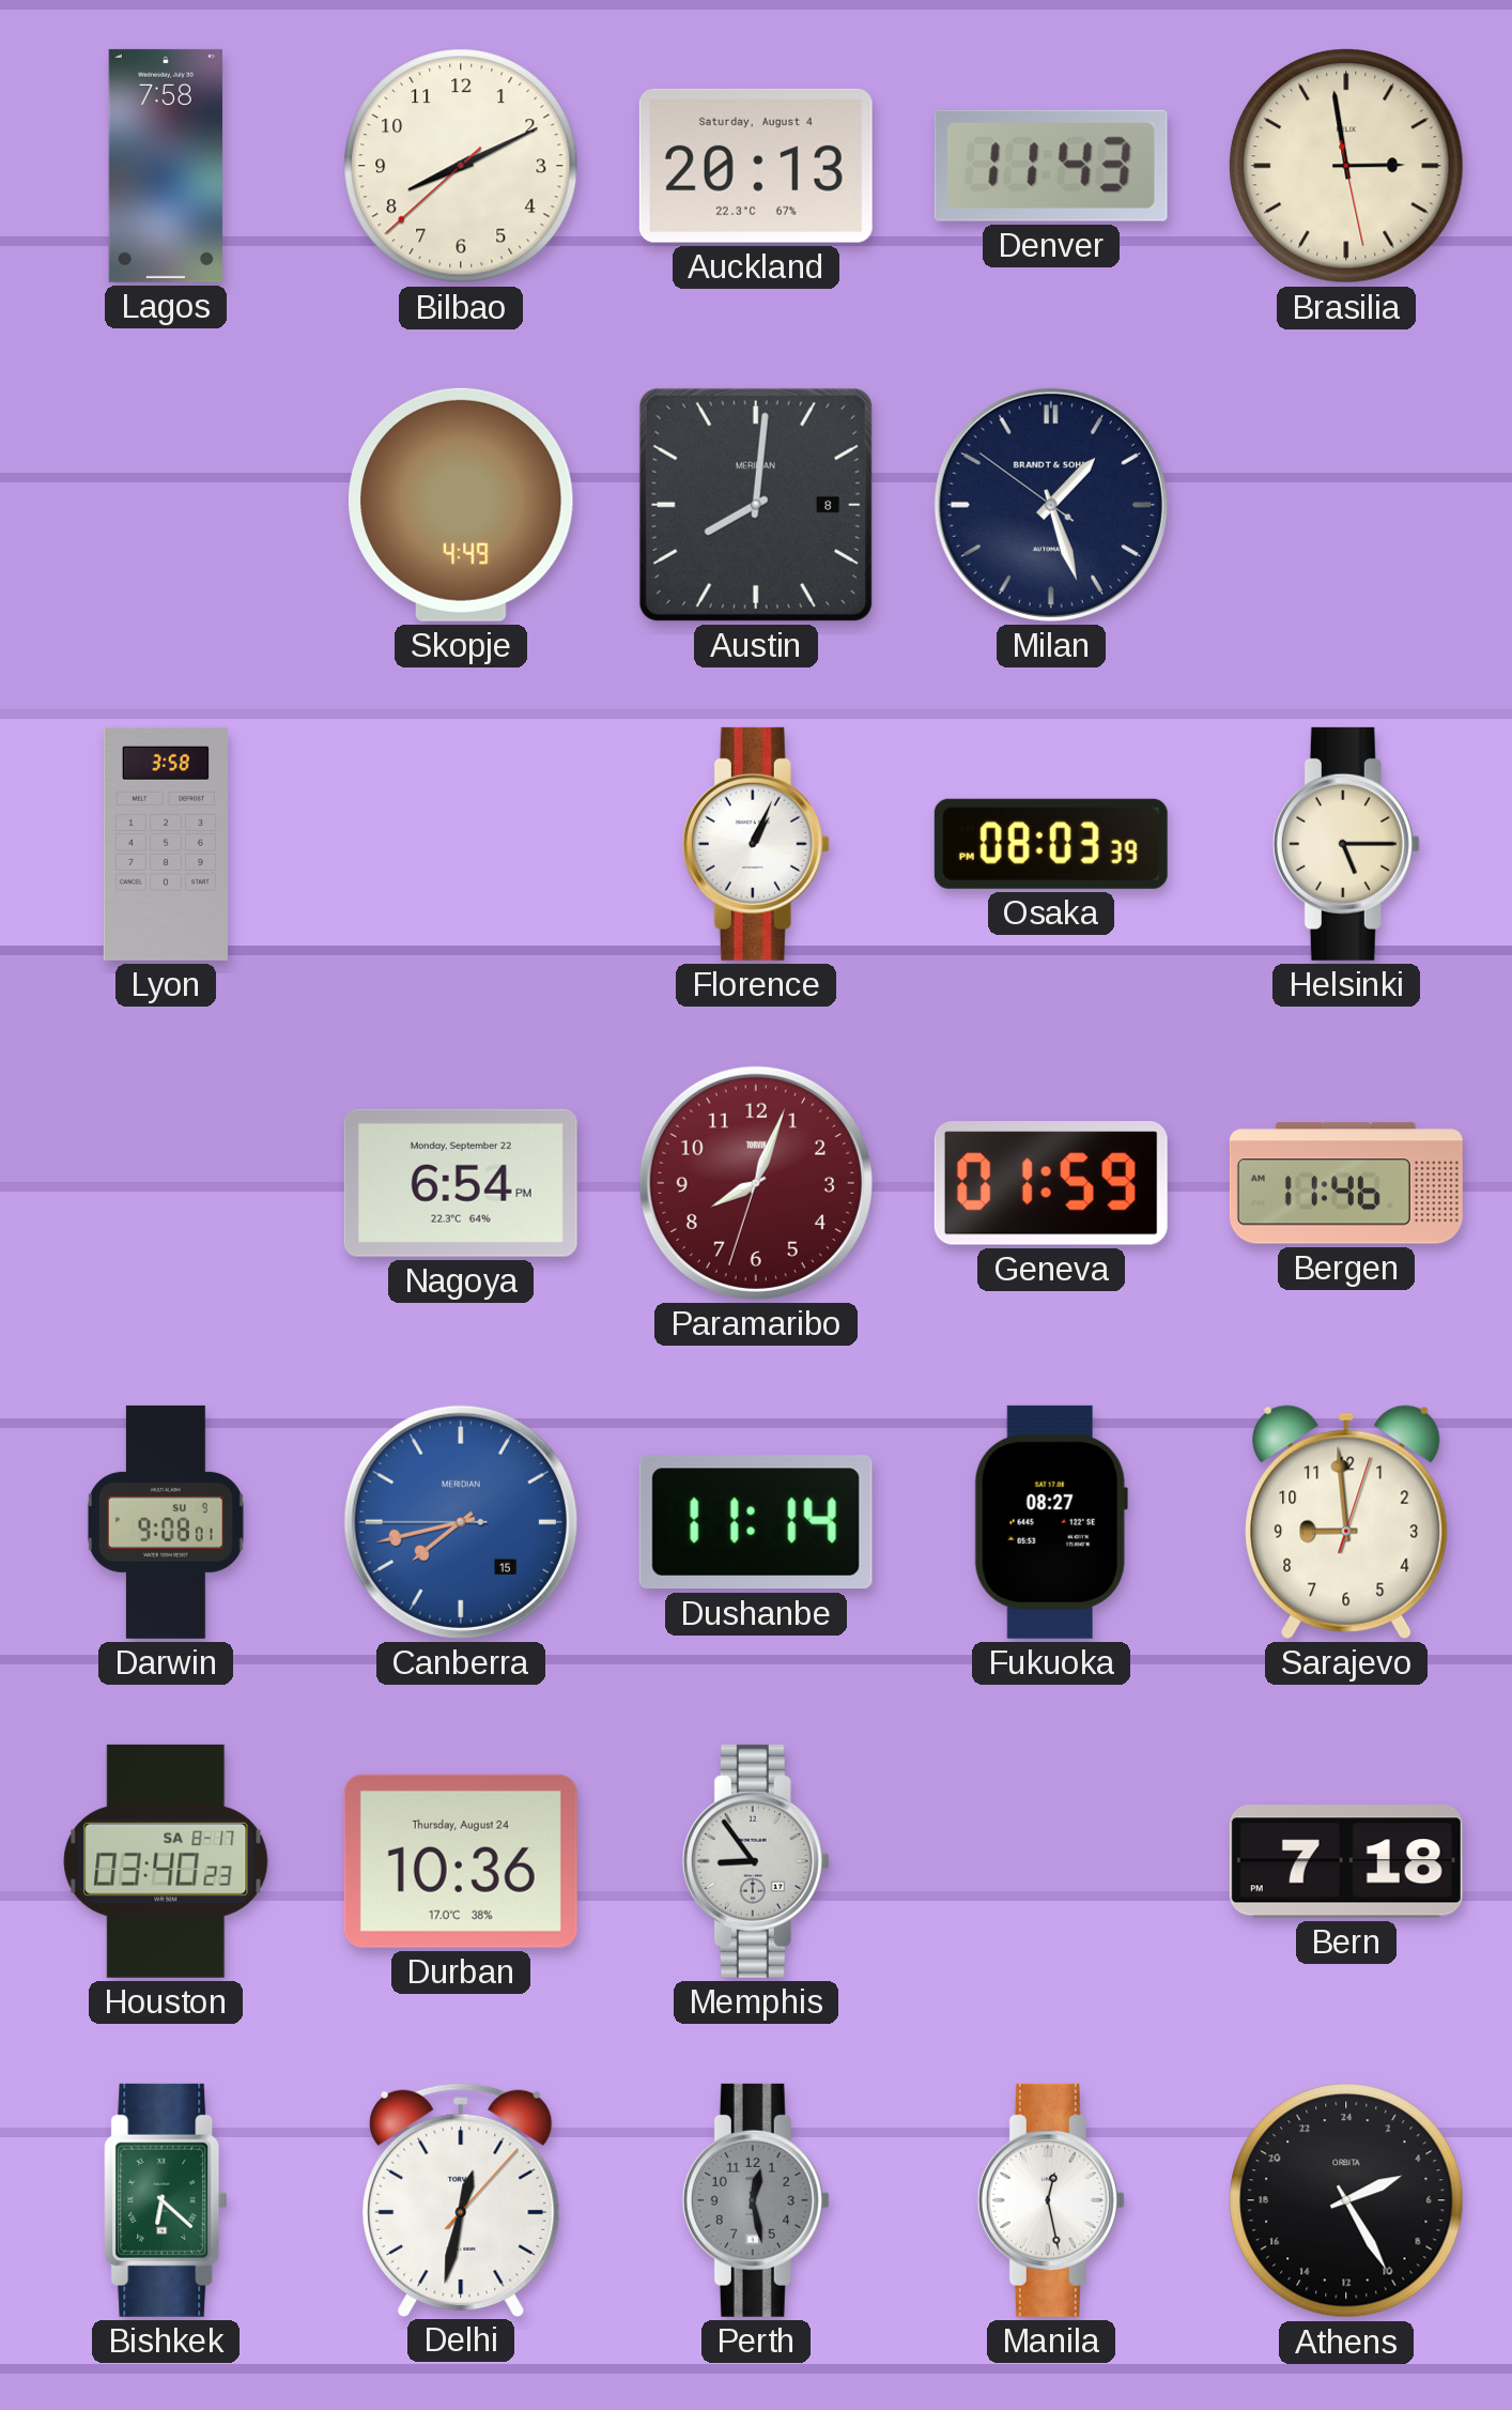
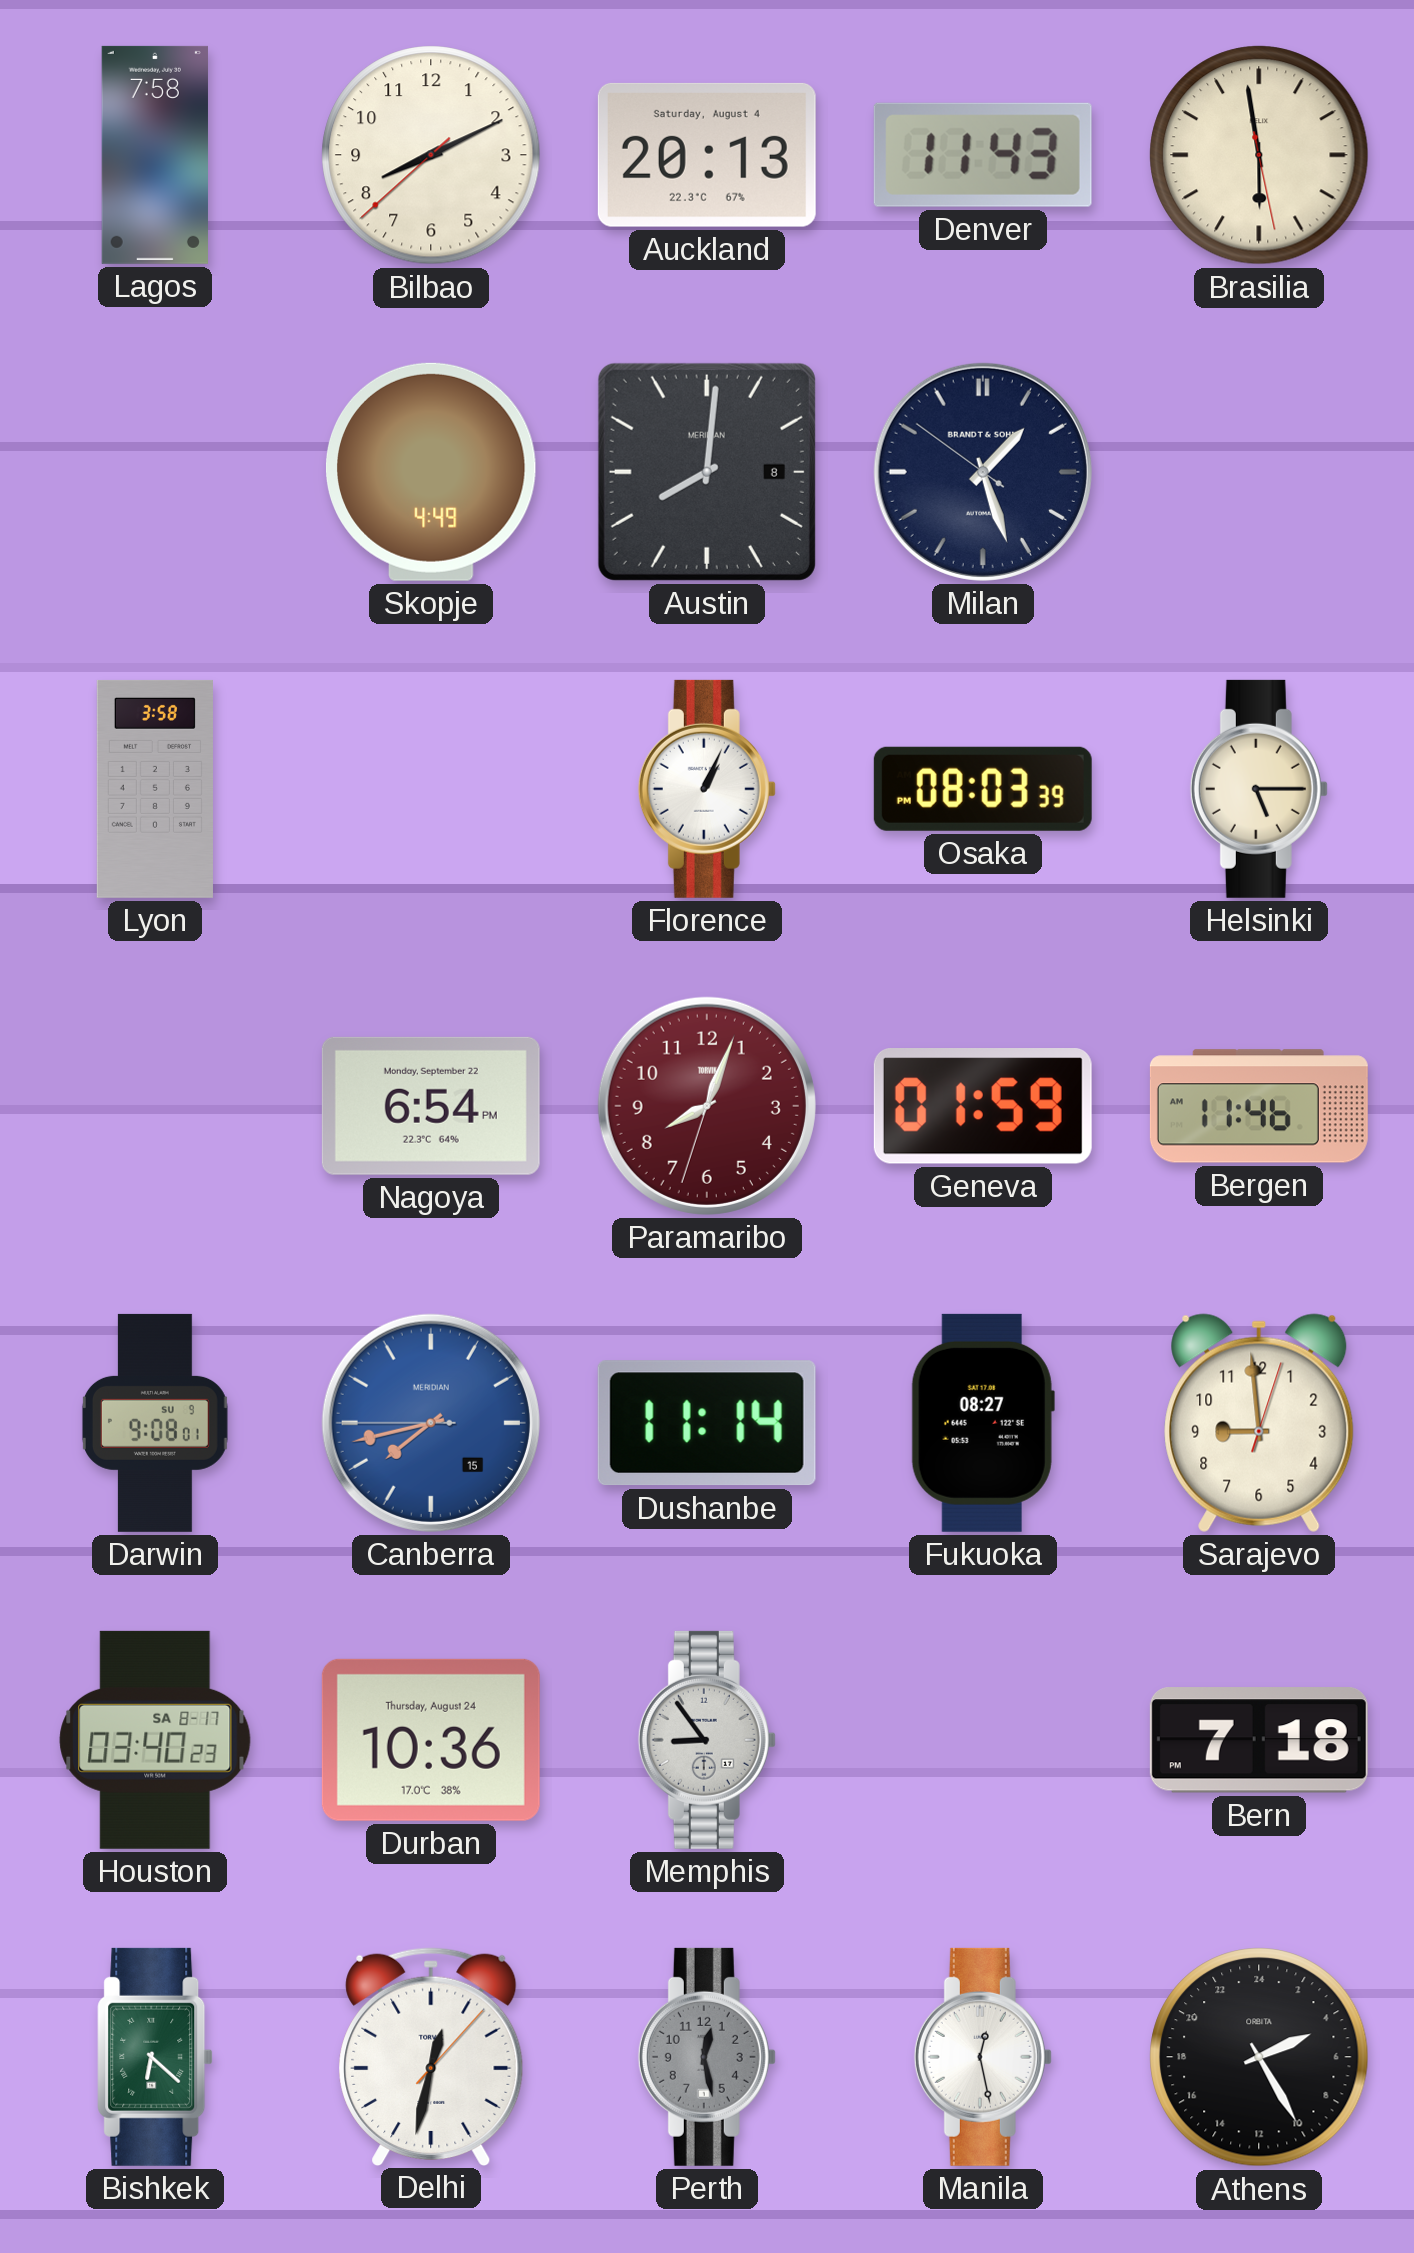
Brasilia: 2:58 -> 5:58 (1259, 155)
